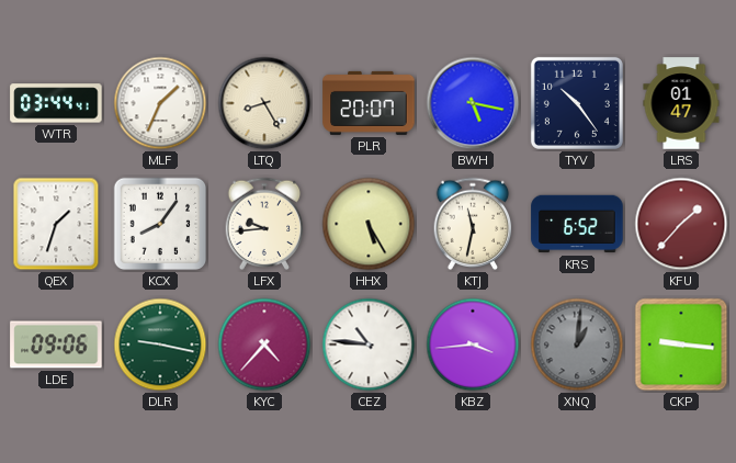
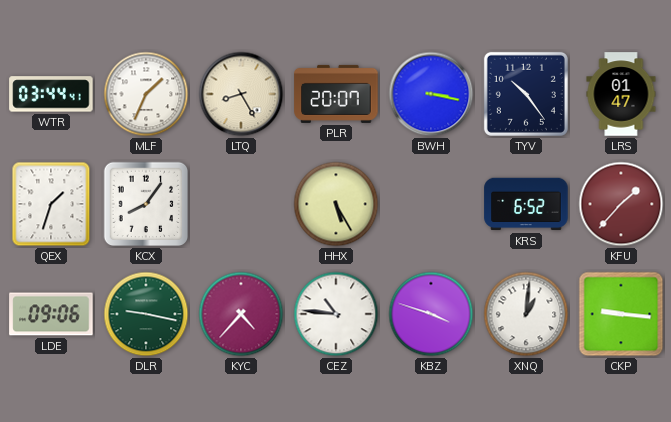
BWH: 5:17 -> 3:17 (431, 94)
LFX: 9:44 -> none (264, 224)
KTJ: 11:32 -> none (473, 224)
KBZ: 3:44 -> 3:48 (431, 314)
XNQ dial: grey -> white (526, 314)
